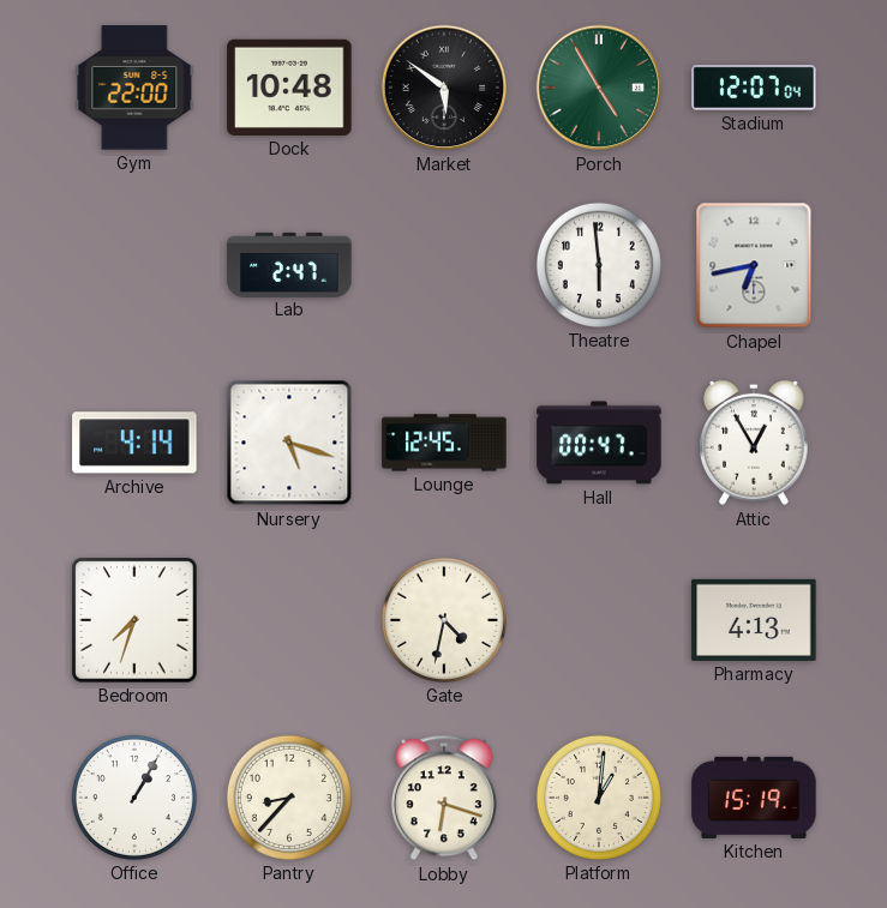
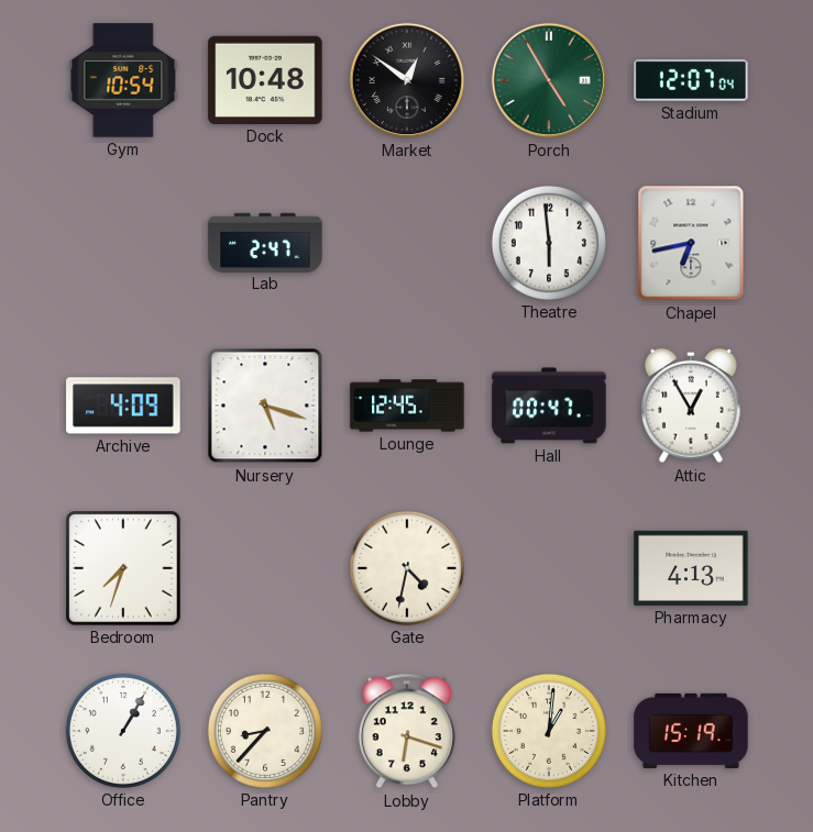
Gym: 22:00 -> 10:54 (123, 80)
Market: 5:51 -> 12:51 (407, 80)
Archive: 4:14 -> 4:09 (123, 406)
